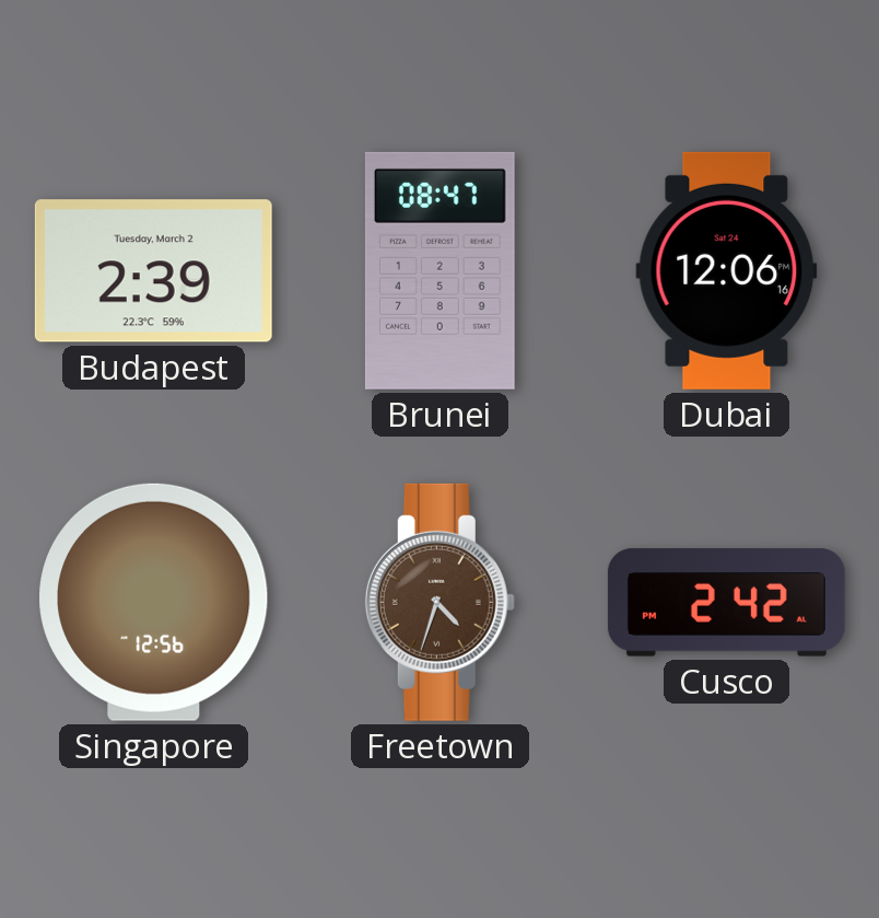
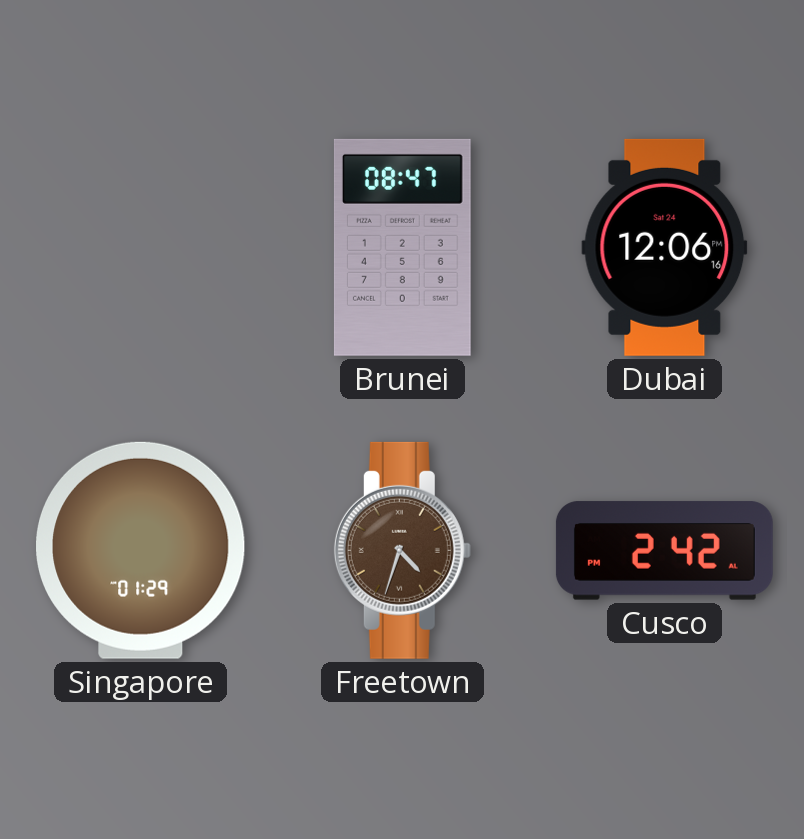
Budapest: 2:39 -> none (153, 271)
Singapore: 12:56 -> 01:29 (141, 550)
